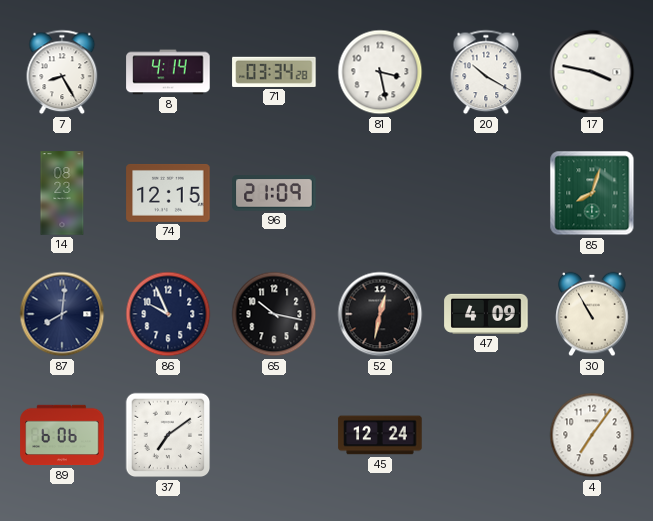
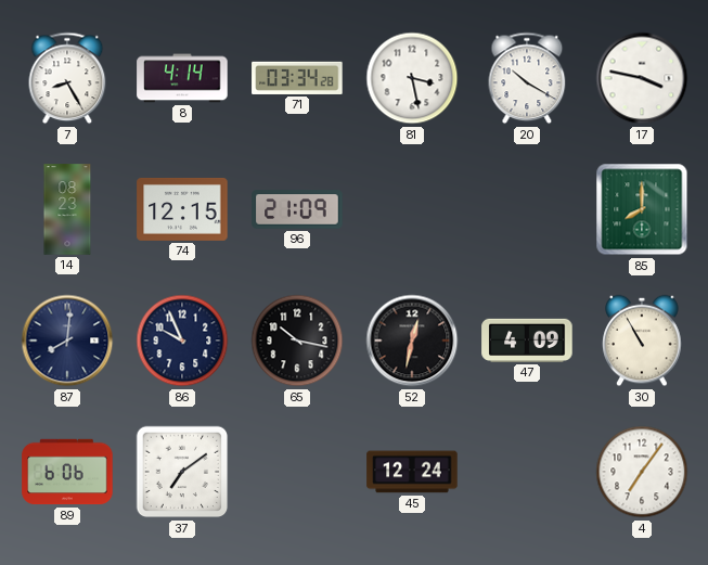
85: 8:03 -> 8:00 (642, 209)
